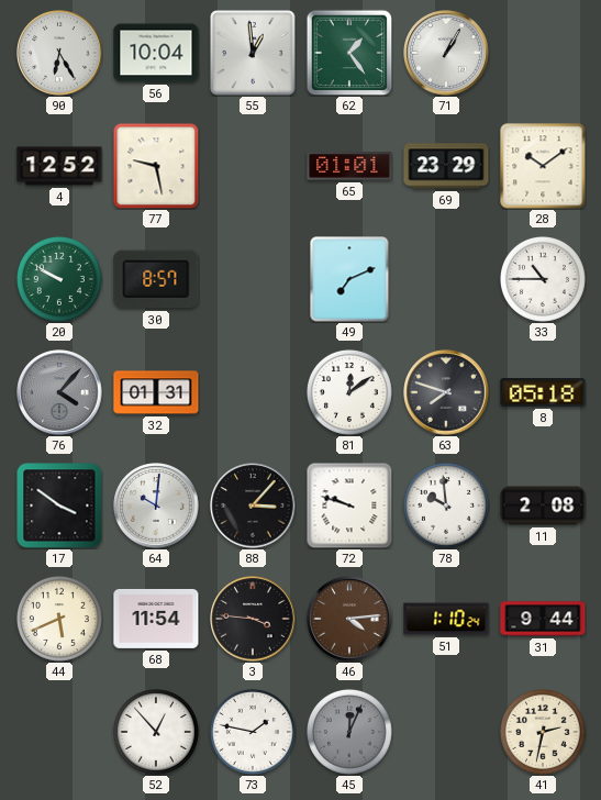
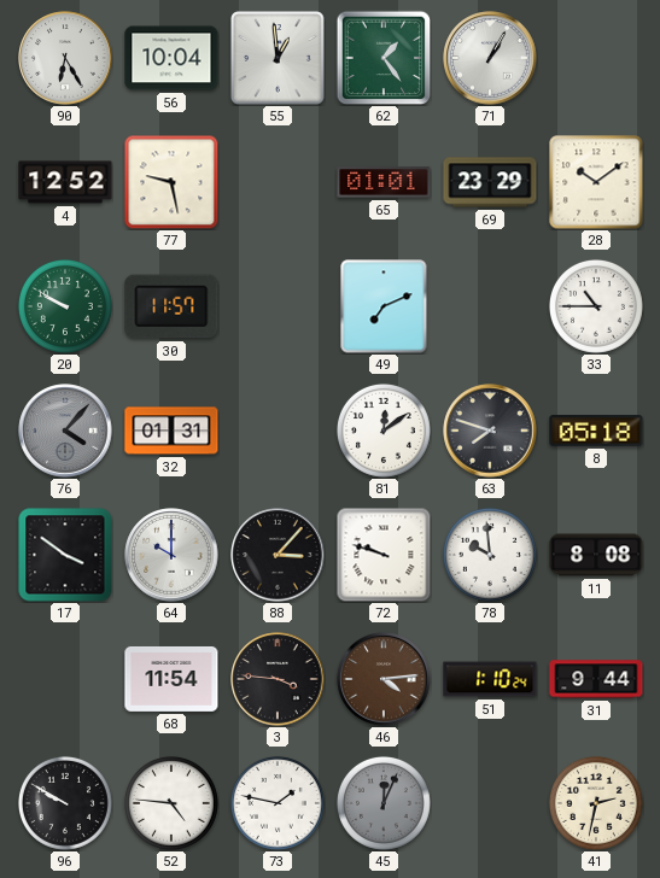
30: 8:57 -> 11:57 (171, 306)
64: 10:01 -> 10:00 (171, 555)
11: 2:08 -> 8:08 (596, 555)
44: 5:41 -> none (59, 619)
96: none -> 9:50 (65, 803)
52: 12:53 -> 4:46 (171, 803)
